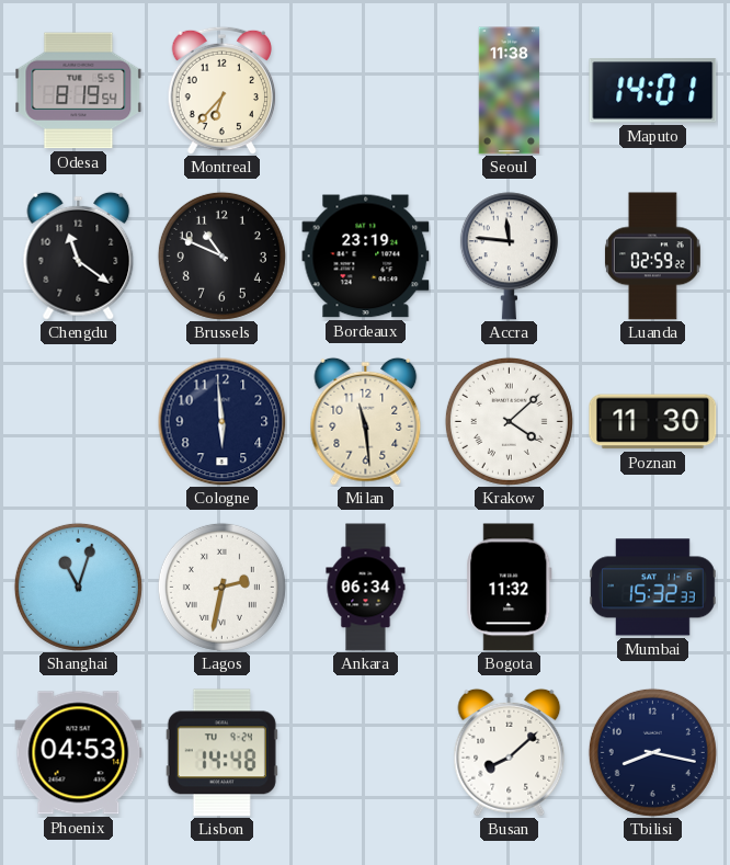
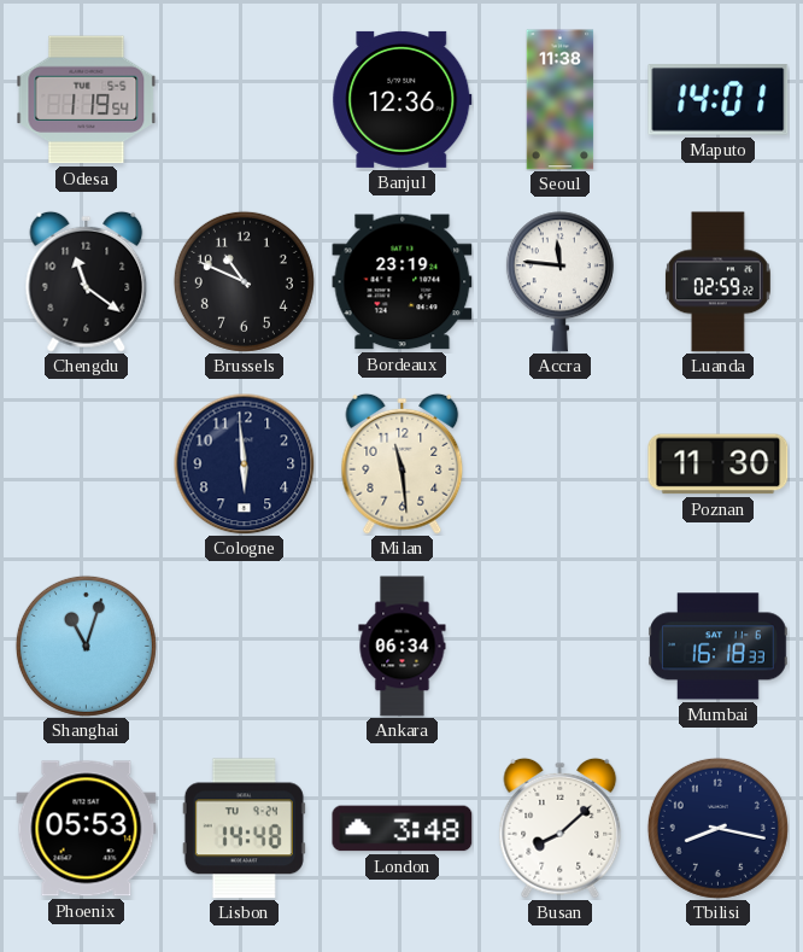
Odesa: 8:19 -> 1:19 (87, 100)
Montreal: 6:37 -> none (221, 90)
Banjul: none -> 12:36 (403, 99)
Krakow: 4:08 -> none (509, 421)
Lagos: 2:32 -> none (221, 587)
Bogota: 11:32 -> none (510, 588)
Mumbai: 15:32 -> 16:18 (719, 647)
Phoenix: 04:53 -> 05:53 (87, 829)
London: none -> 3:48 (403, 829)
